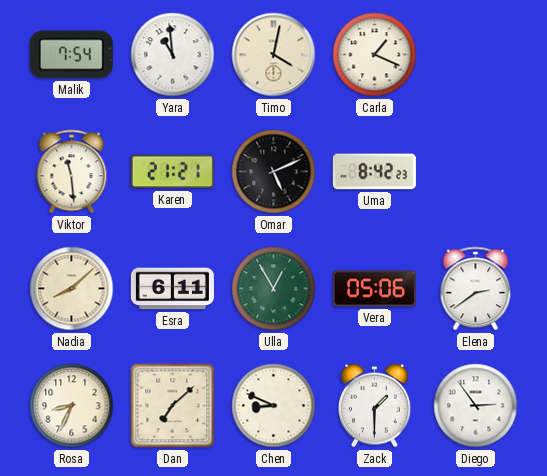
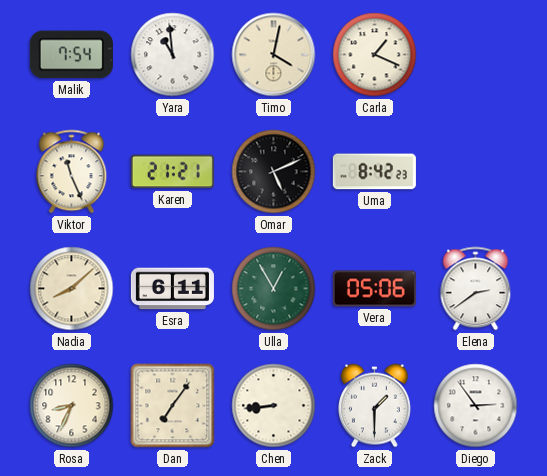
Viktor: 11:29 -> 11:26 (72, 172)
Dan: 7:08 -> 7:06 (173, 406)
Chen: 8:49 -> 8:44 (274, 406)
